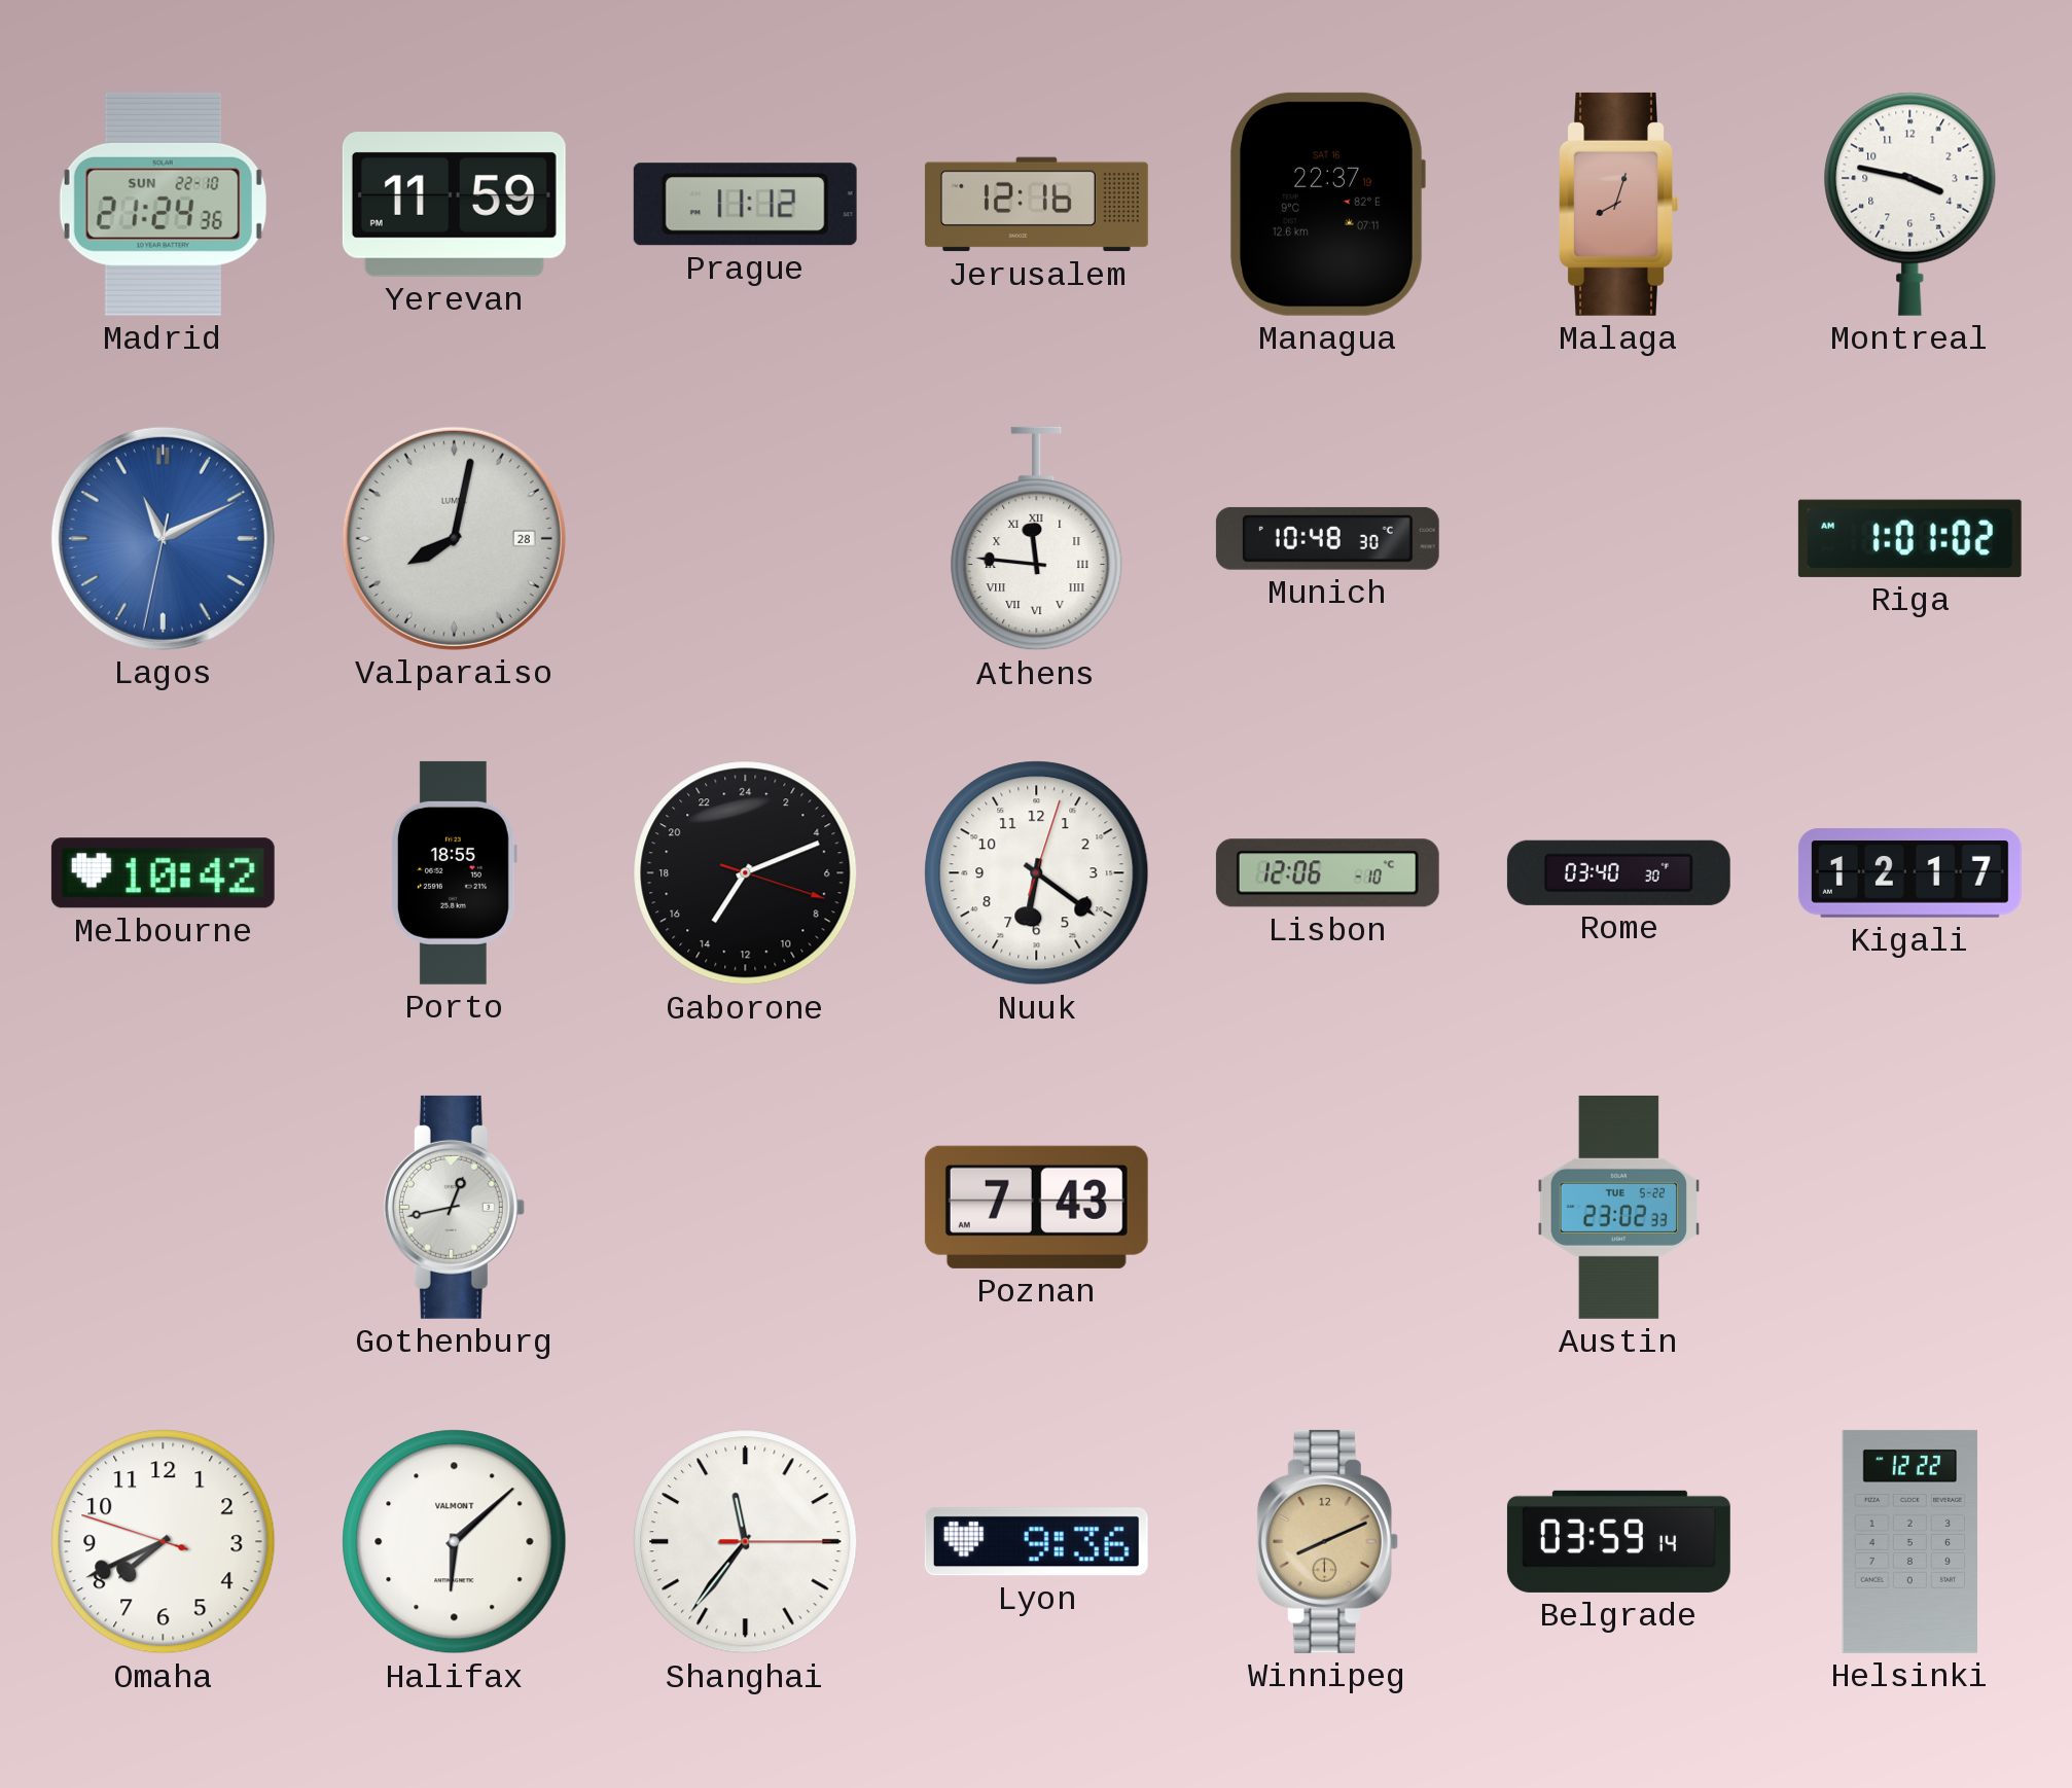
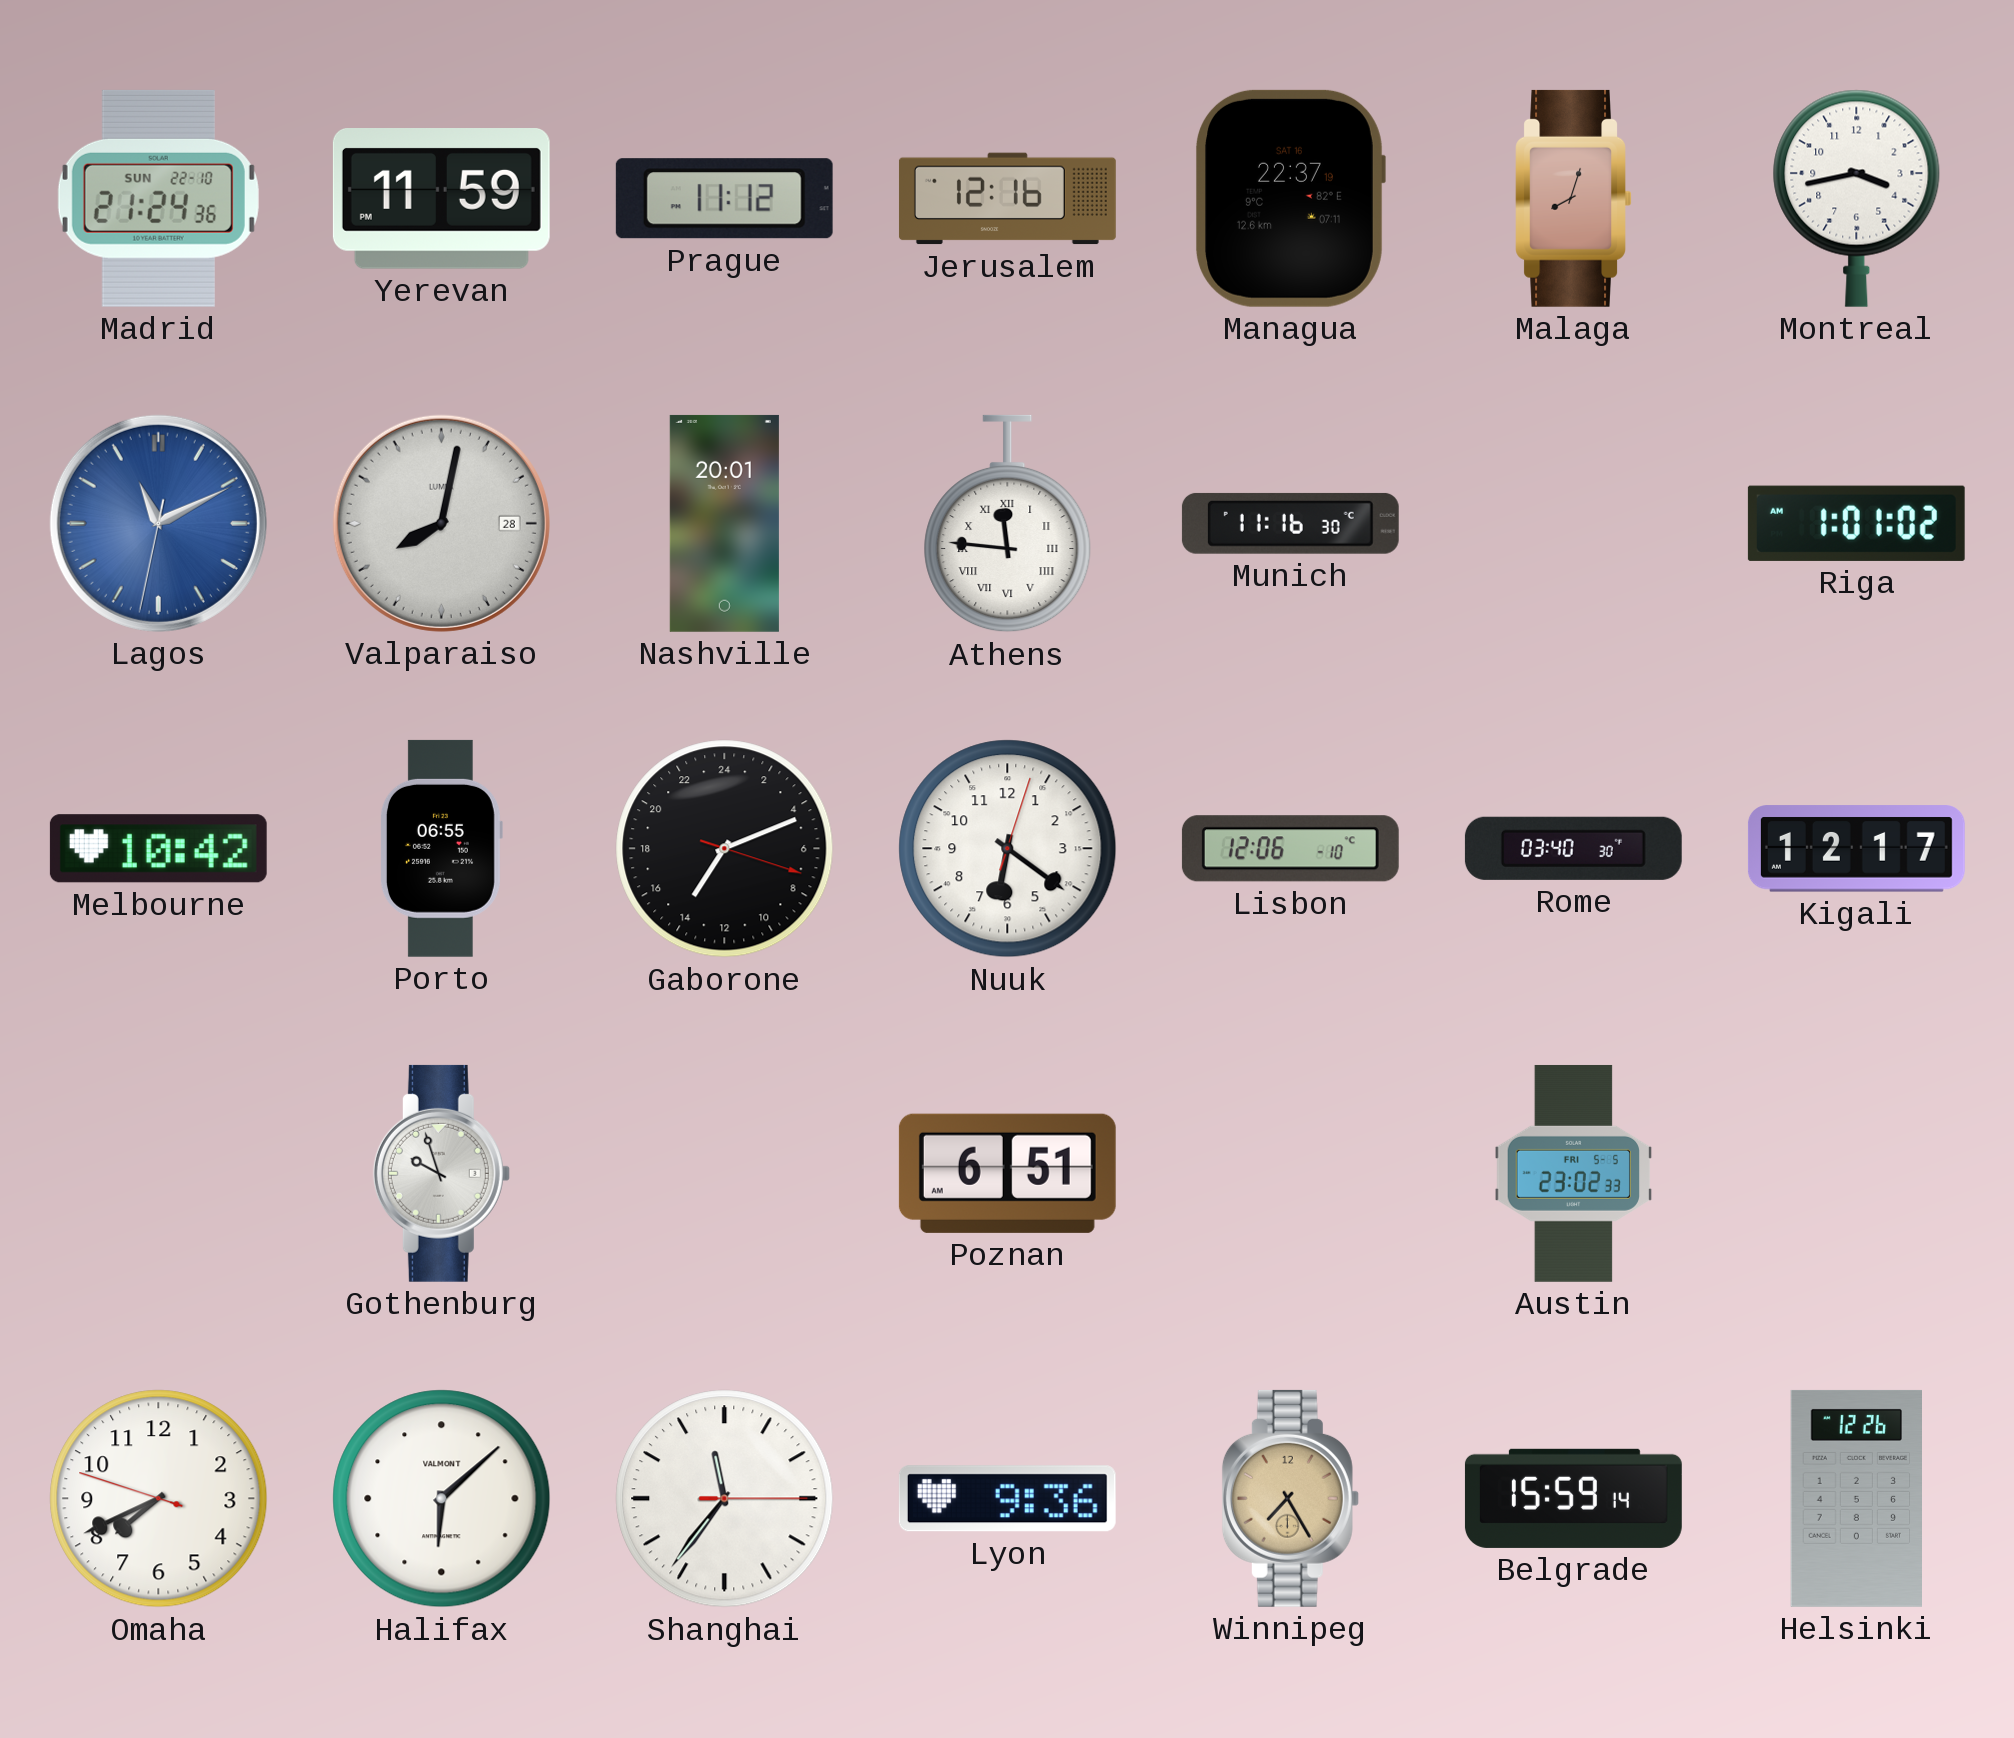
Montreal: 3:47 -> 3:43 (1857, 198)
Nashville: none -> 20:01 (724, 523)
Munich: 10:48 -> 11:16 (1290, 523)
Porto: 18:55 -> 06:55 (441, 848)
Gothenburg: 12:43 -> 9:57 (441, 1173)
Poznan: 7:43 -> 6:51 (1007, 1173)
Austin date: TUE 5-22 -> FRI 5-5 (1574, 1173)
Winnipeg: 8:11 -> 7:25 (1290, 1498)
Belgrade: 03:59 -> 15:59 (1573, 1498)
Helsinki: 12:22 -> 12:26 (1856, 1498)
